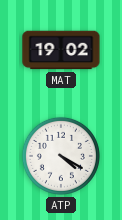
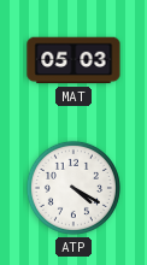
MAT: 19:02 -> 05:03 (73, 60)
